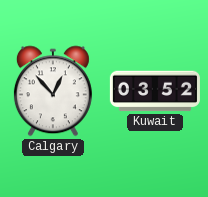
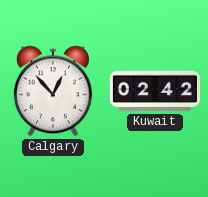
Kuwait: 03:52 -> 02:42 (155, 91)
